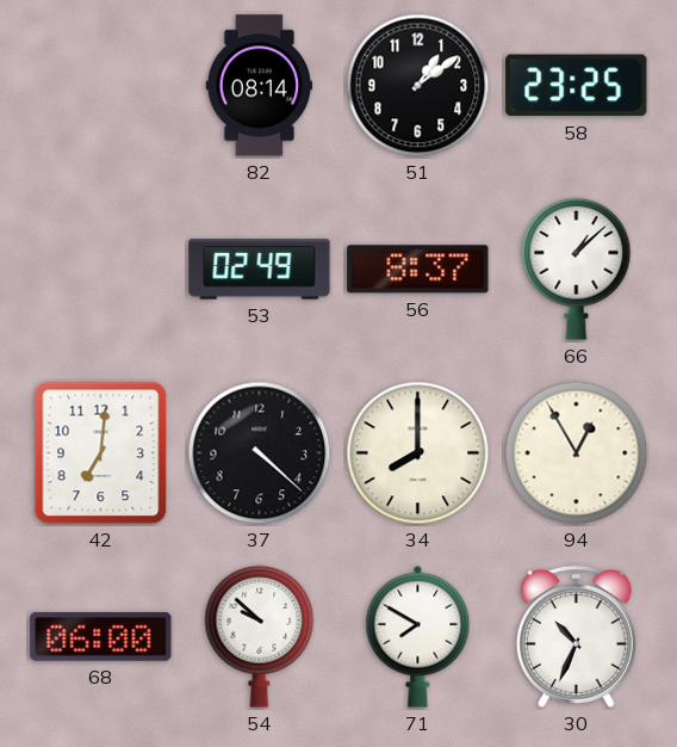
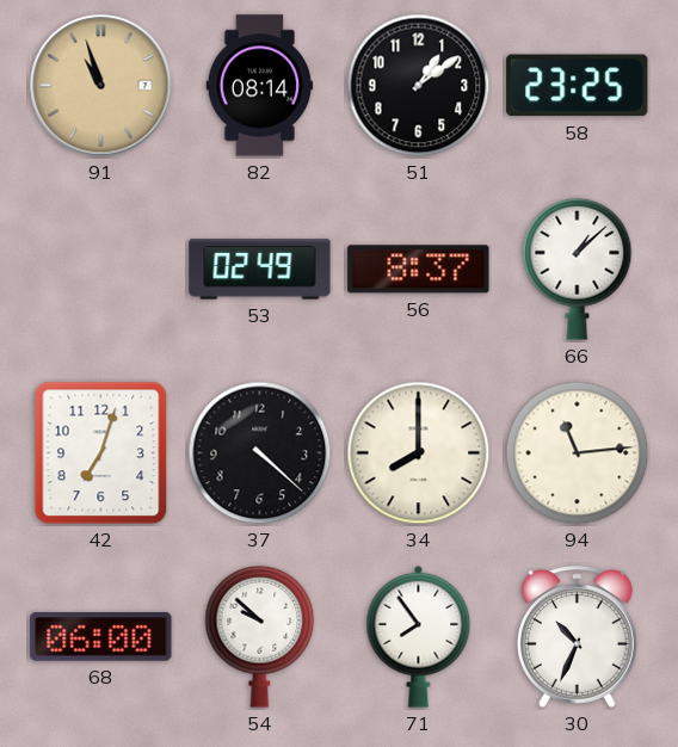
91: none -> 10:57 (101, 86)
42: 7:01 -> 7:03 (101, 453)
94: 12:55 -> 11:14 (578, 453)
71: 7:50 -> 7:54 (419, 636)
